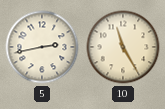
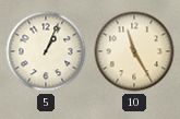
5: 2:43 -> 1:04 (46, 51)
